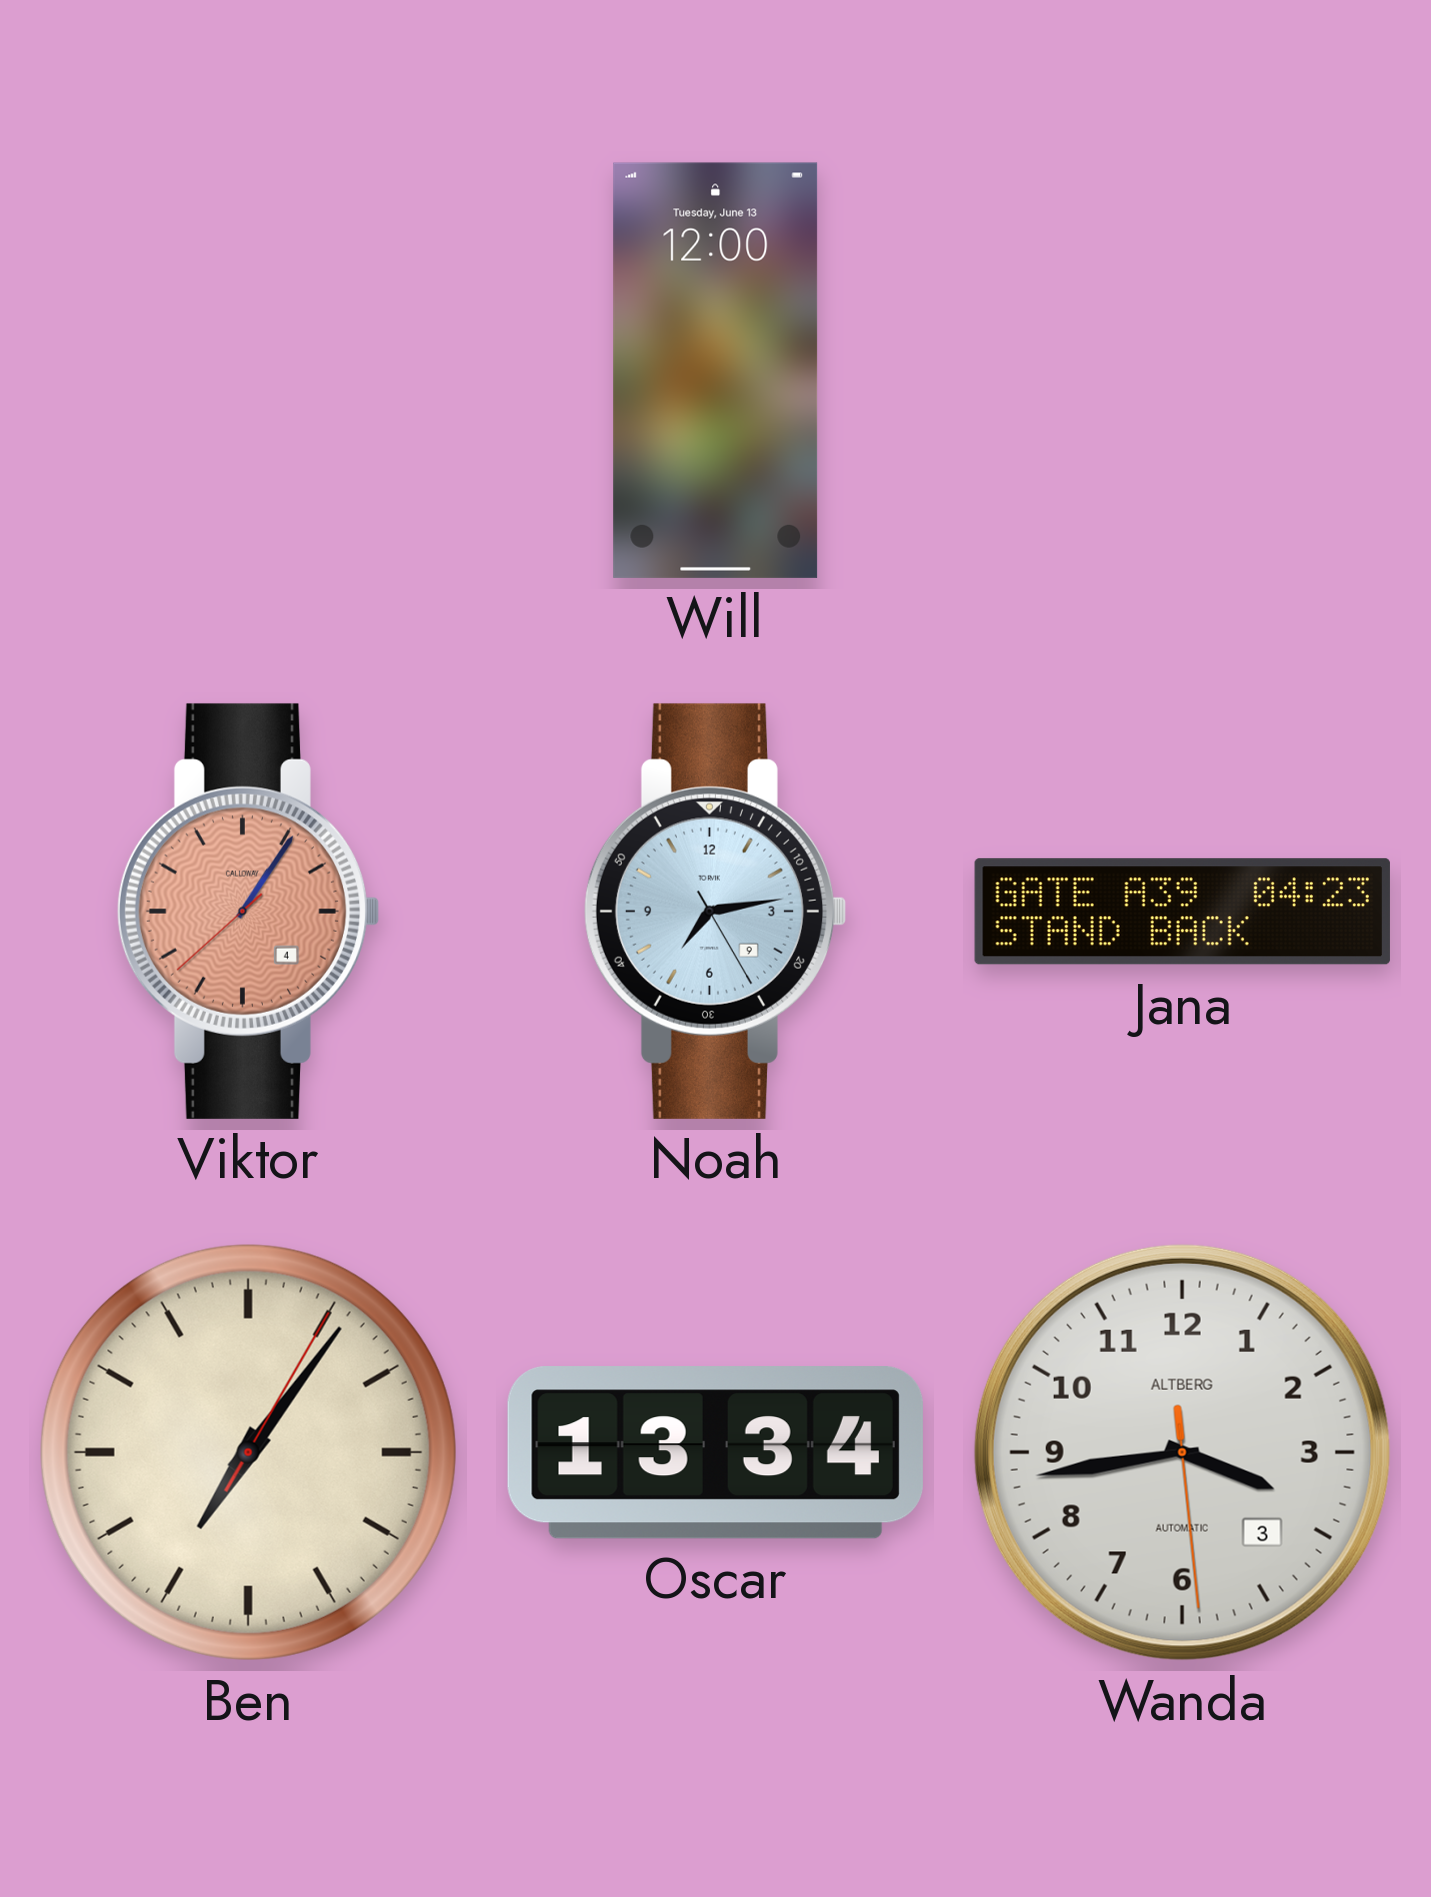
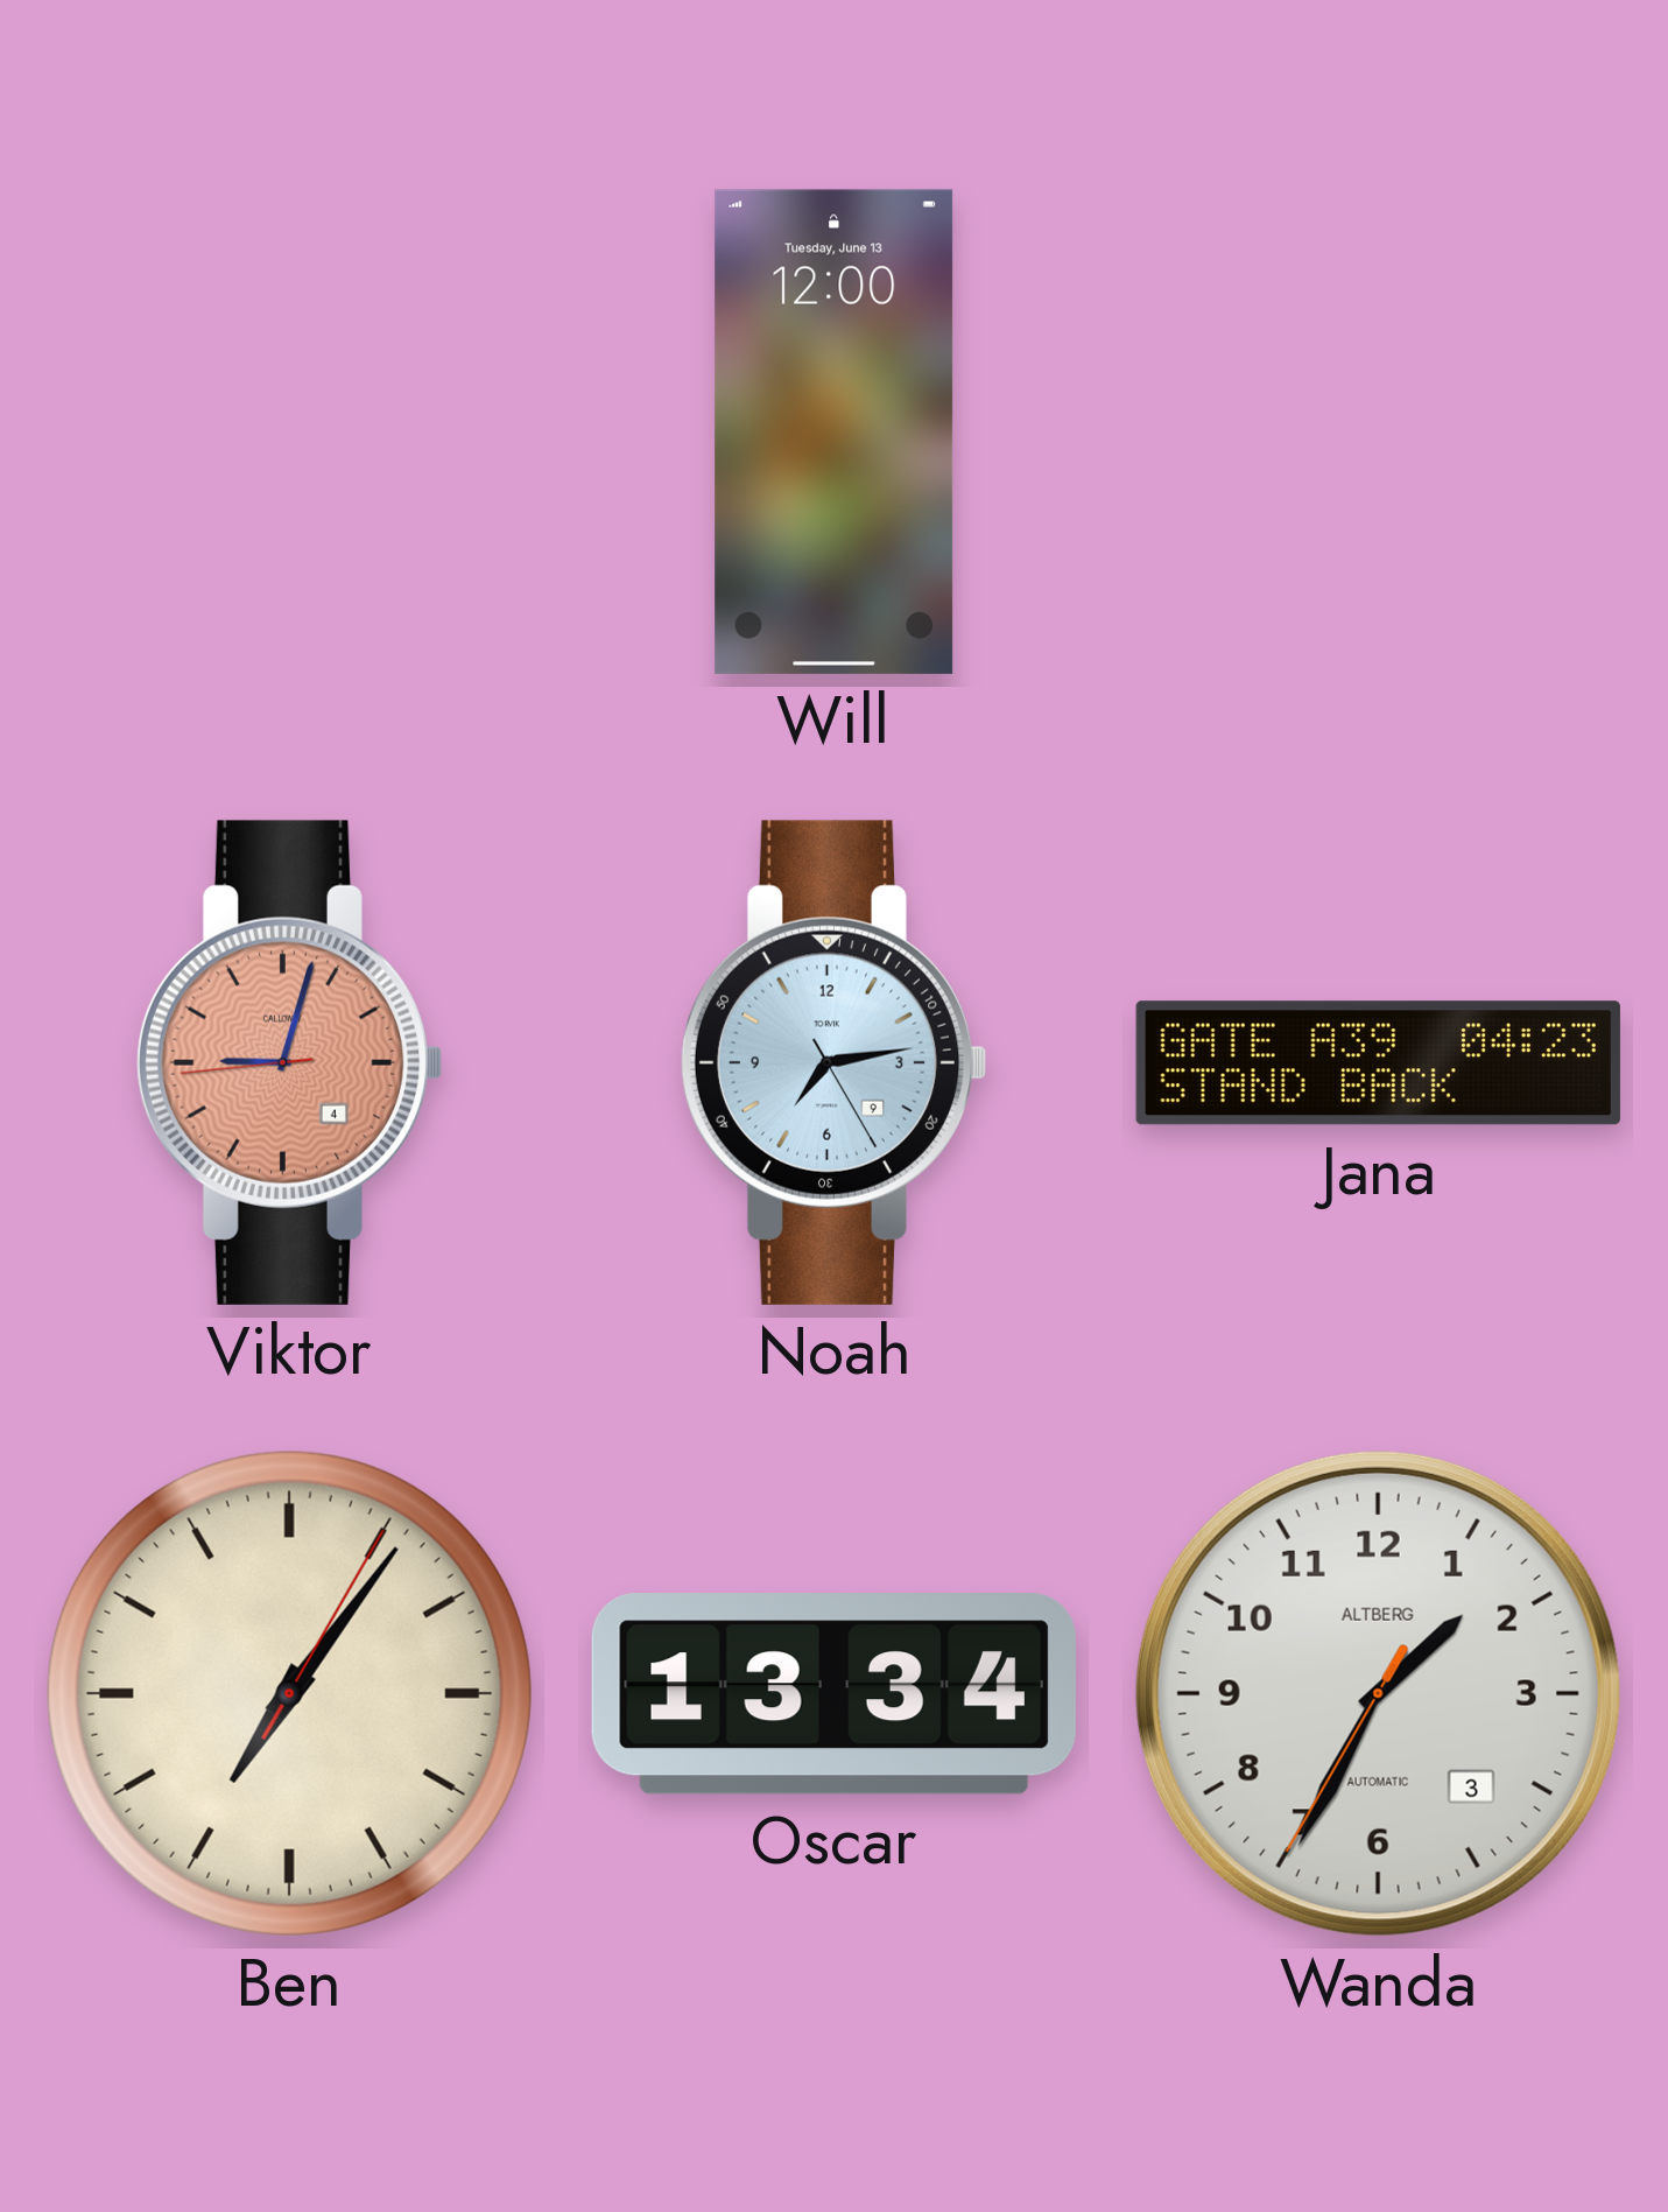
Viktor: 1:05 -> 9:02 (289, 1062)
Wanda: 3:43 -> 1:34 (1378, 1693)
